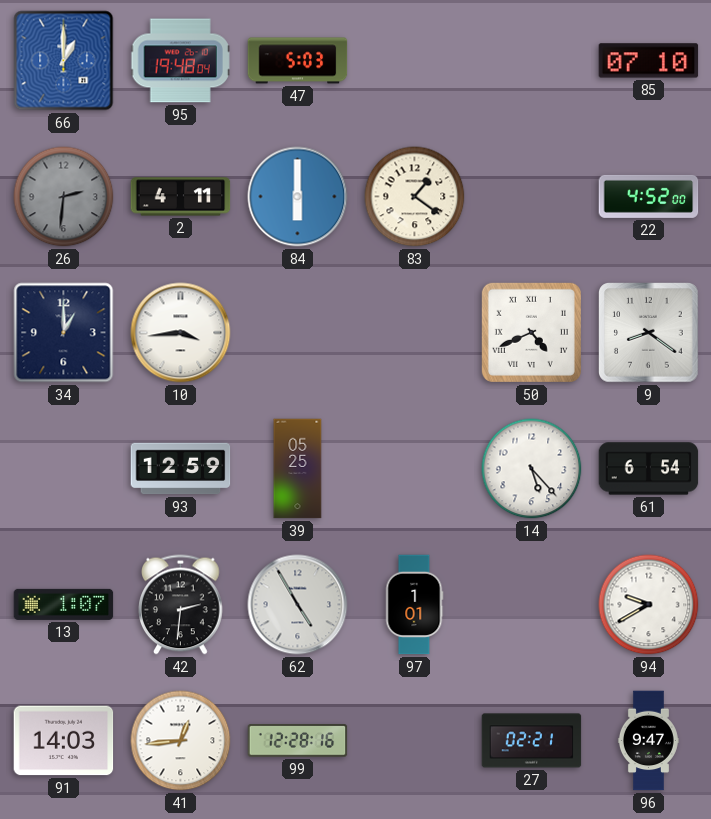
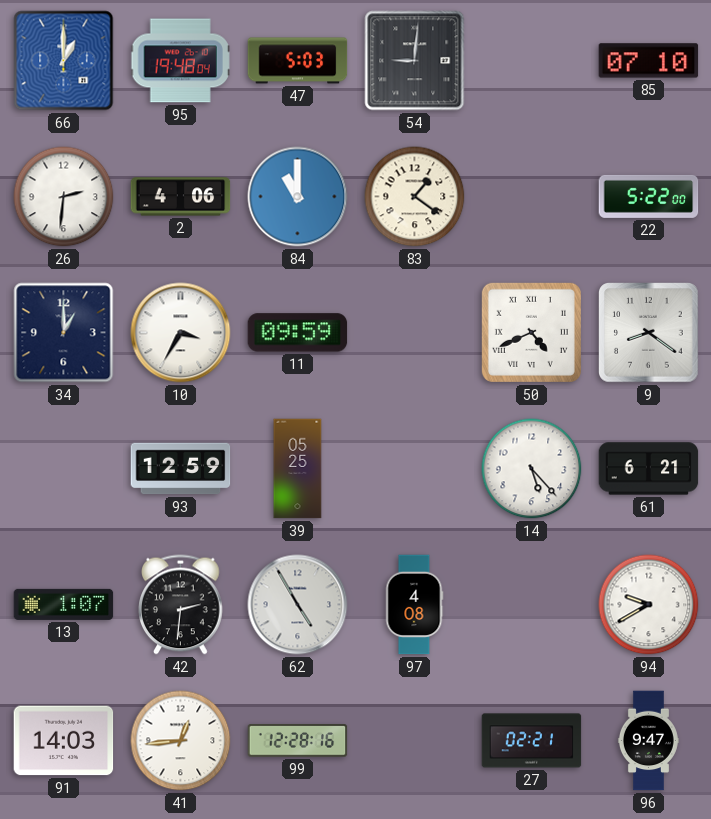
54: none -> 9:01 (415, 61)
26 dial: grey -> white (64, 197)
2: 4:11 -> 4:06 (181, 197)
84: 6:00 -> 11:00 (298, 197)
22: 4:52 -> 5:22 (649, 196)
10: 3:44 -> 3:35 (181, 333)
11: none -> 09:59 (298, 333)
61: 6:54 -> 6:21 (649, 469)
97: 1:01 -> 4:08 (415, 605)
